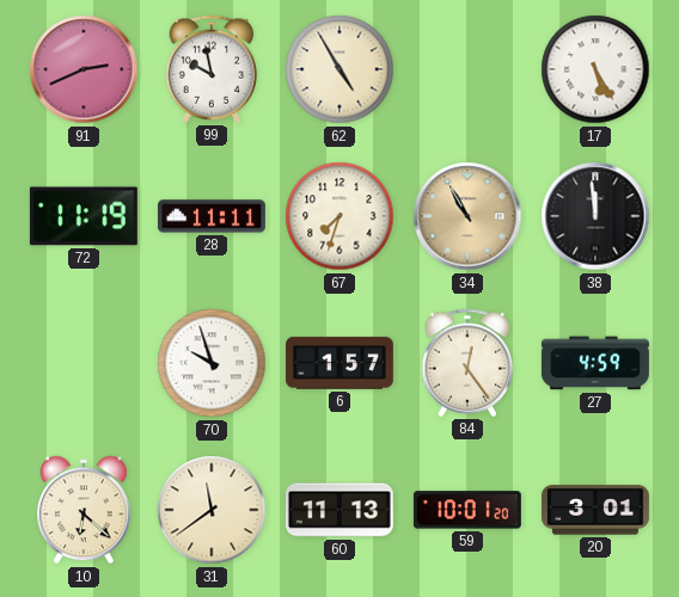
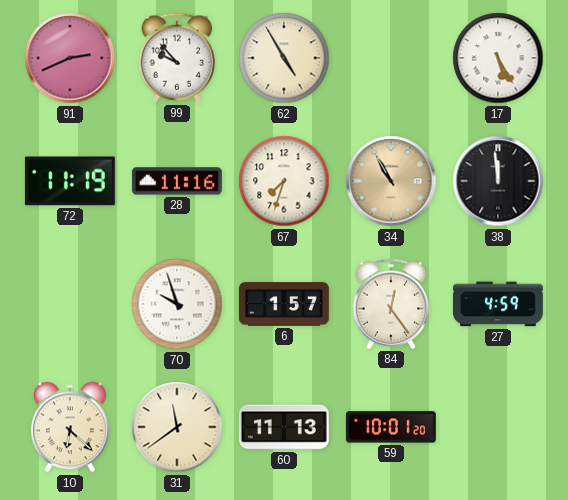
99: 9:58 -> 9:53 (177, 58)
28: 11:11 -> 11:16 (178, 181)
20: 3:01 -> none (597, 510)
